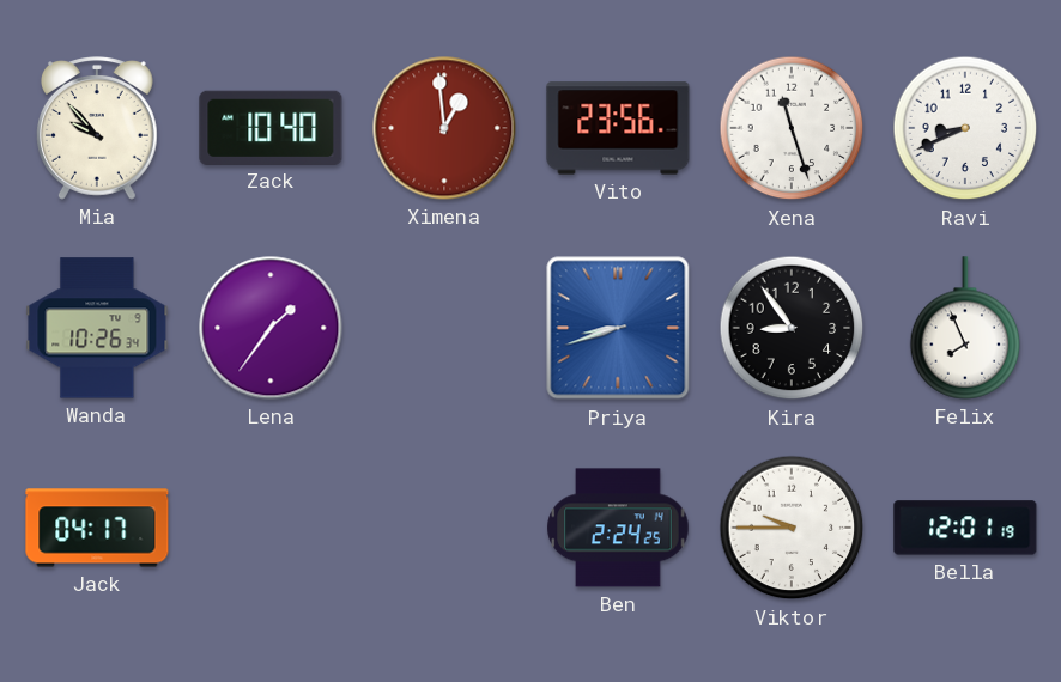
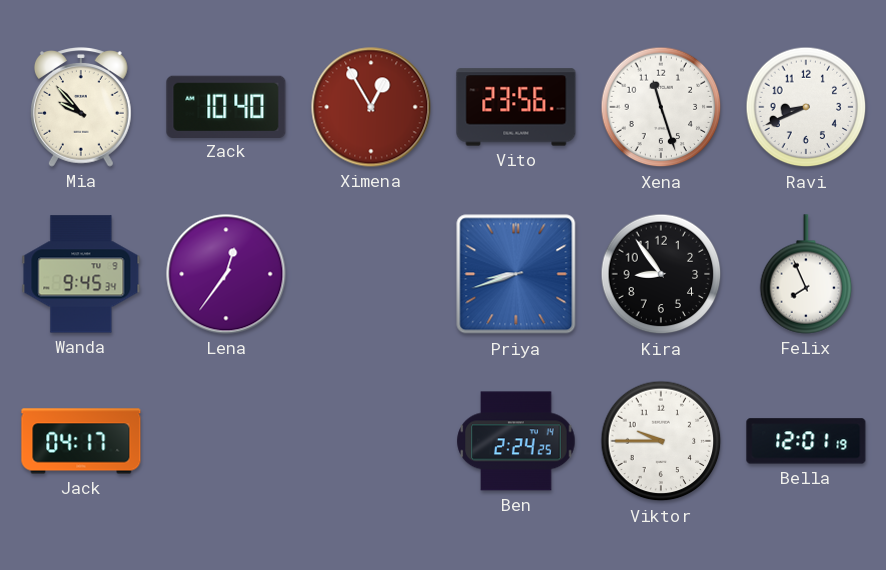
Ximena: 12:59 -> 12:55 (371, 107)
Wanda: 10:26 -> 9:45 (81, 274)
Lena: 1:36 -> 12:36 (226, 274)
